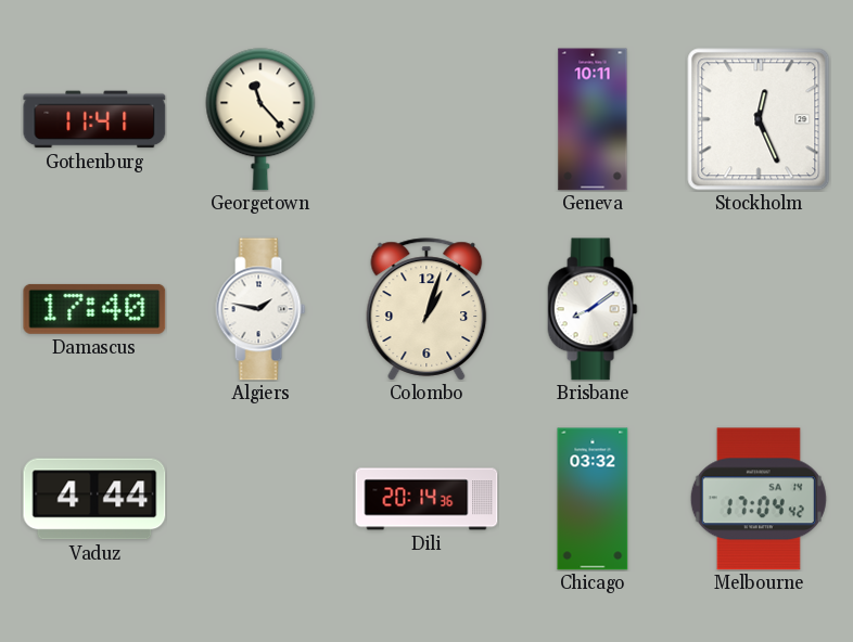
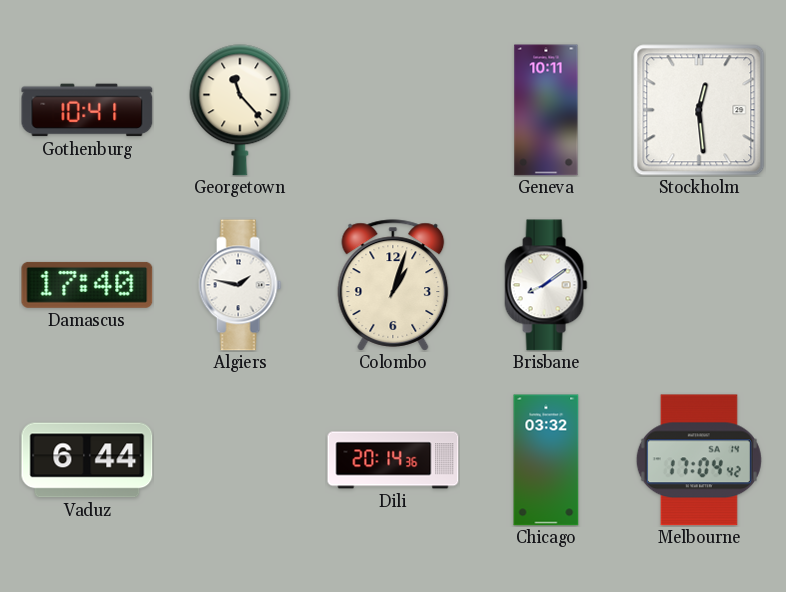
Gothenburg: 11:41 -> 10:41 (87, 110)
Stockholm: 12:26 -> 12:29 (699, 110)
Vaduz: 4:44 -> 6:44 (87, 460)
